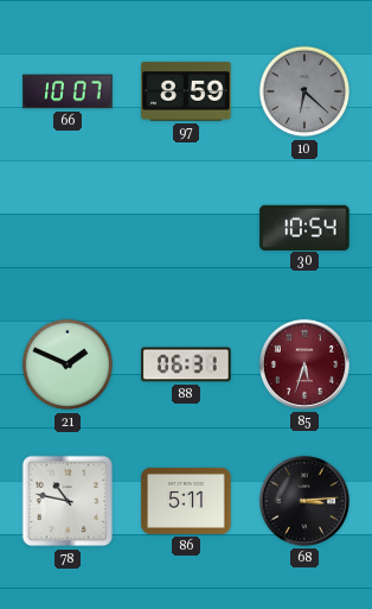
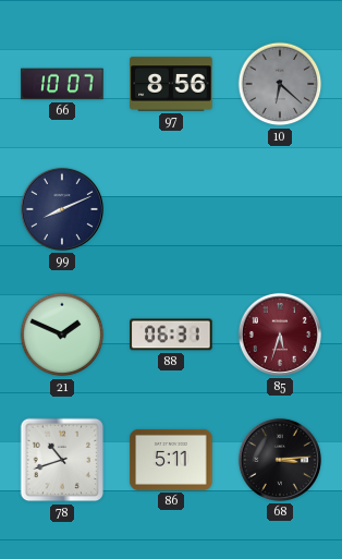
97: 8:59 -> 8:56 (171, 84)
99: none -> 8:11 (62, 209)
30: 10:54 -> none (304, 227)
78: 10:47 -> 10:42 (62, 460)
